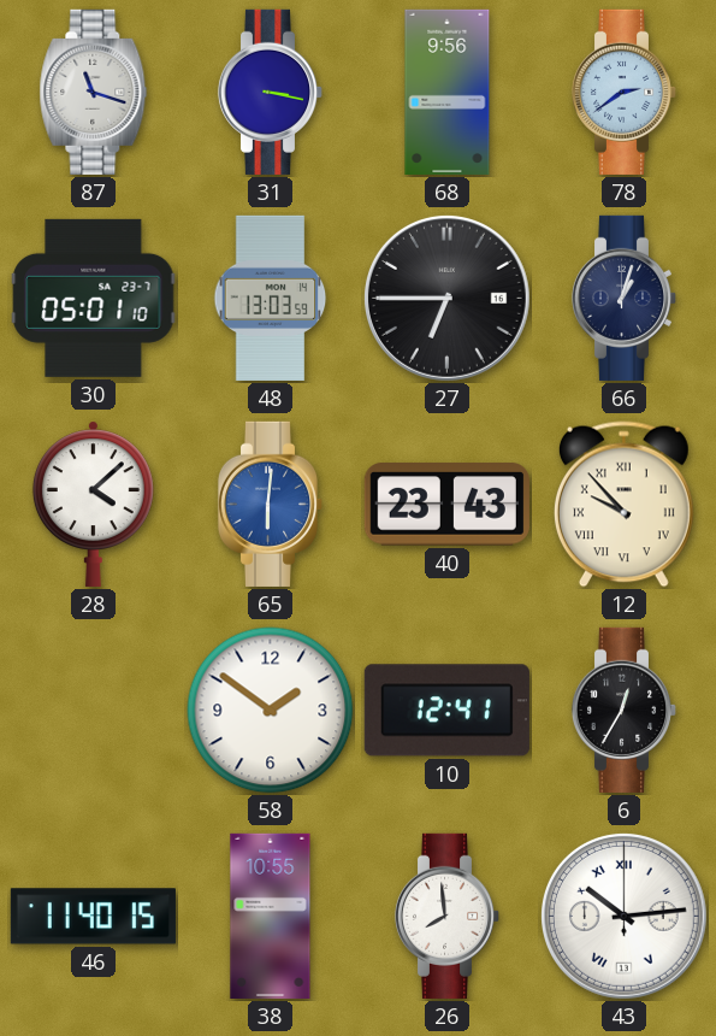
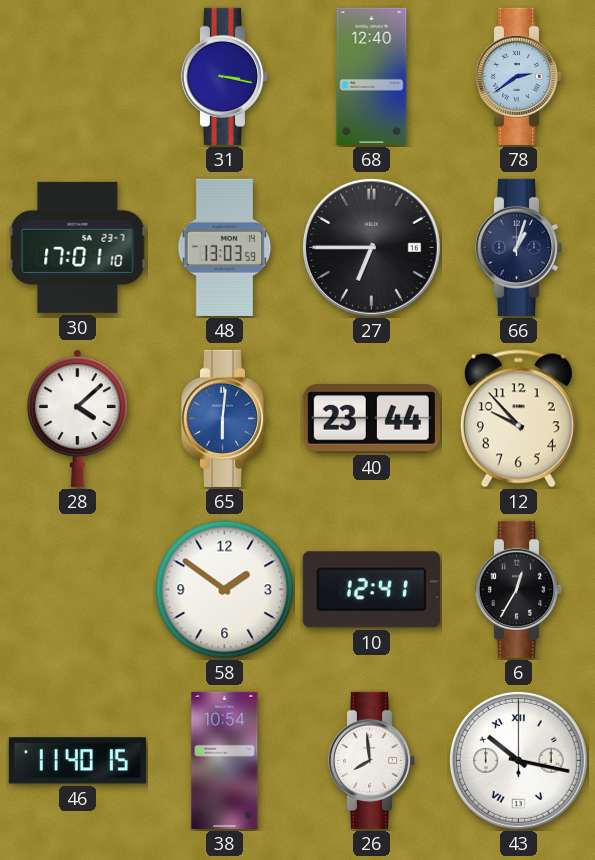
87: 11:18 -> none (94, 92)
68: 9:56 -> 12:40 (372, 76)
30: 05:01 -> 17:01 (78, 247)
40: 23:43 -> 23:44 (371, 419)
12 numerals: Roman -> Arabic (518, 419)
38: 10:55 -> 10:54 (225, 760)
43: 10:14 -> 10:17 (518, 760)
